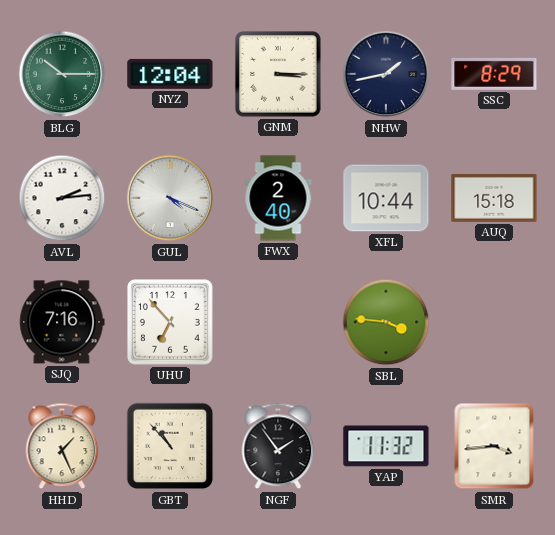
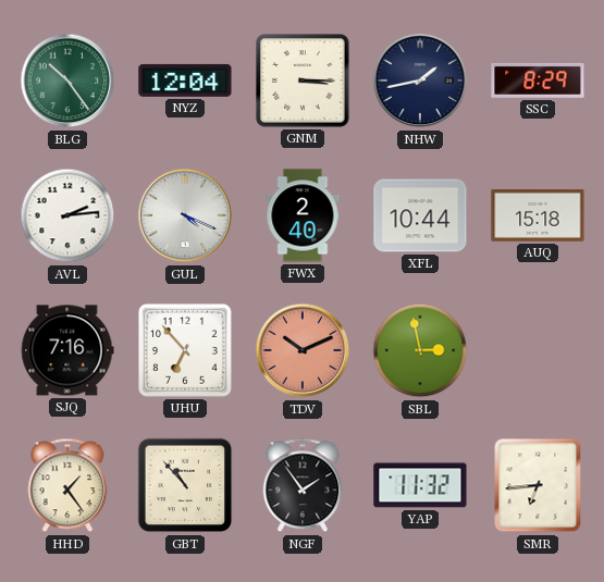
BLG: 10:15 -> 10:24 (67, 81)
TDV: none -> 10:11 (303, 350)
SBL: 3:46 -> 2:58 (420, 350)
HHD: 1:26 -> 1:24 (67, 485)
SMR: 3:44 -> 6:44 (538, 485)
